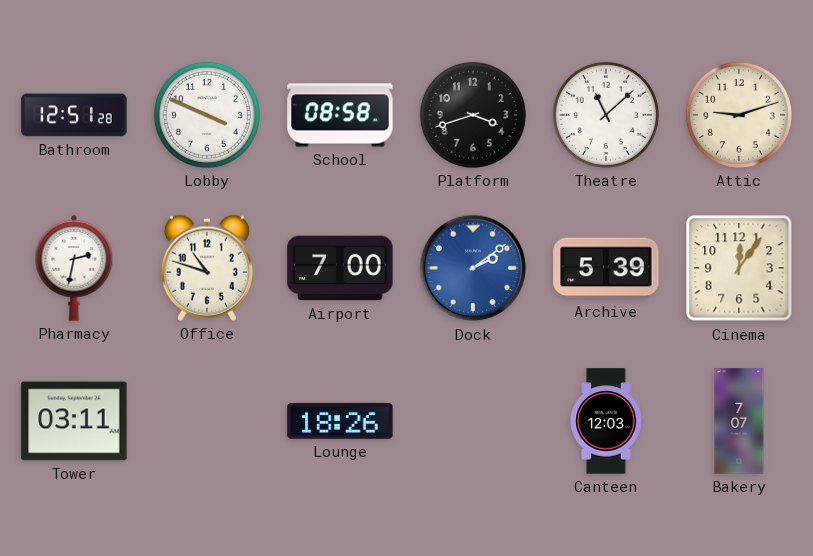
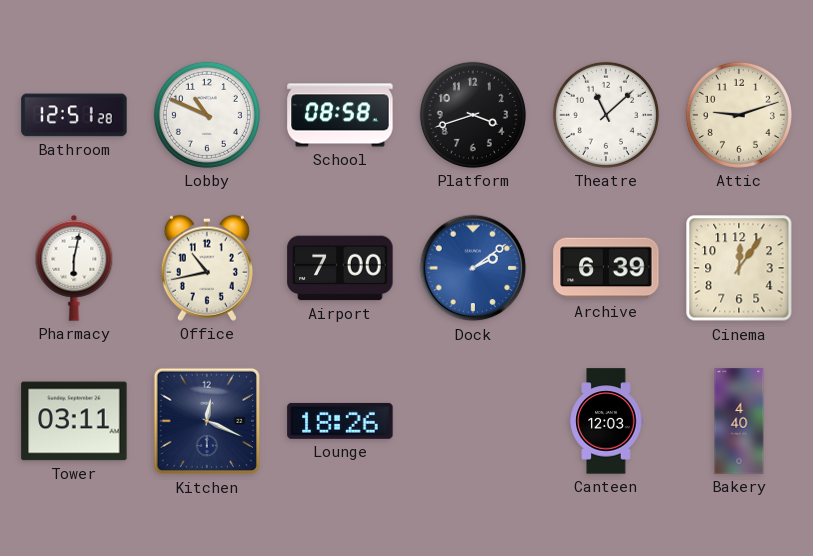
Lobby: 3:49 -> 10:49 (207, 115)
Pharmacy: 2:32 -> 6:02 (74, 268)
Office: 10:48 -> 10:43 (207, 268)
Archive: 5:39 -> 6:39 (606, 268)
Kitchen: none -> 12:19 (207, 421)
Bakery: 7:07 -> 4:40 (739, 421)
